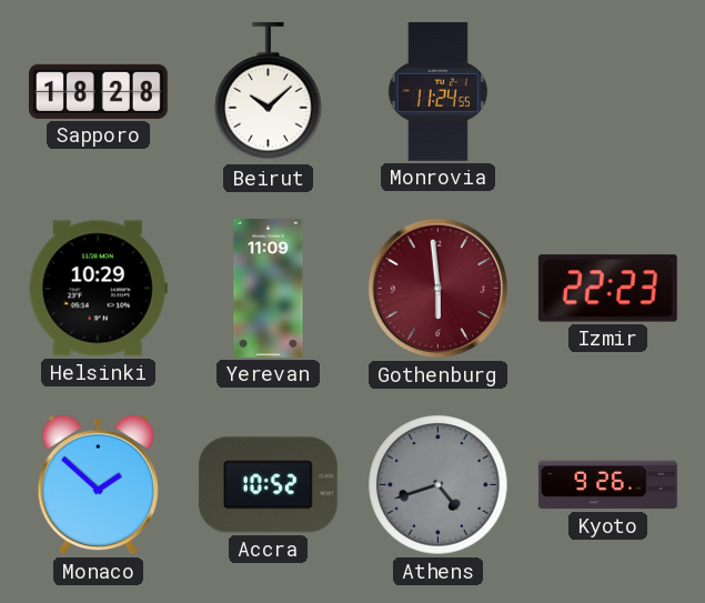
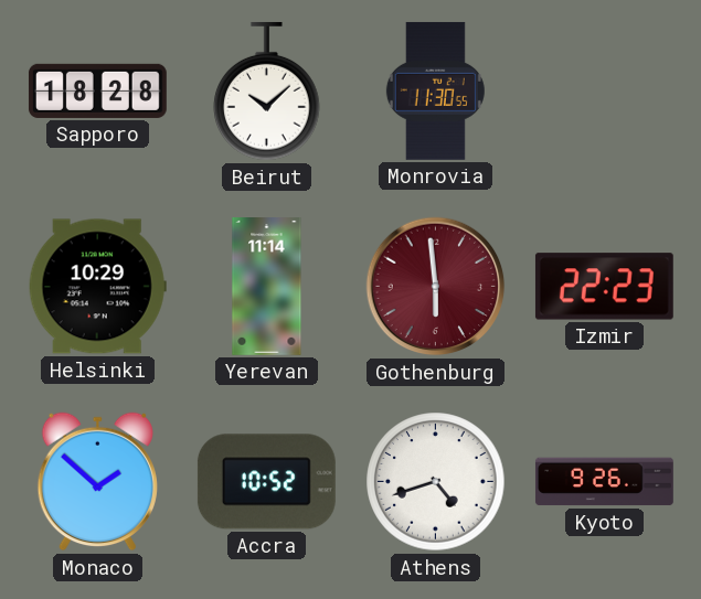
Monrovia: 11:24 -> 11:30 (435, 90)
Yerevan: 11:09 -> 11:14 (267, 287)
Athens dial: grey -> white (436, 482)
